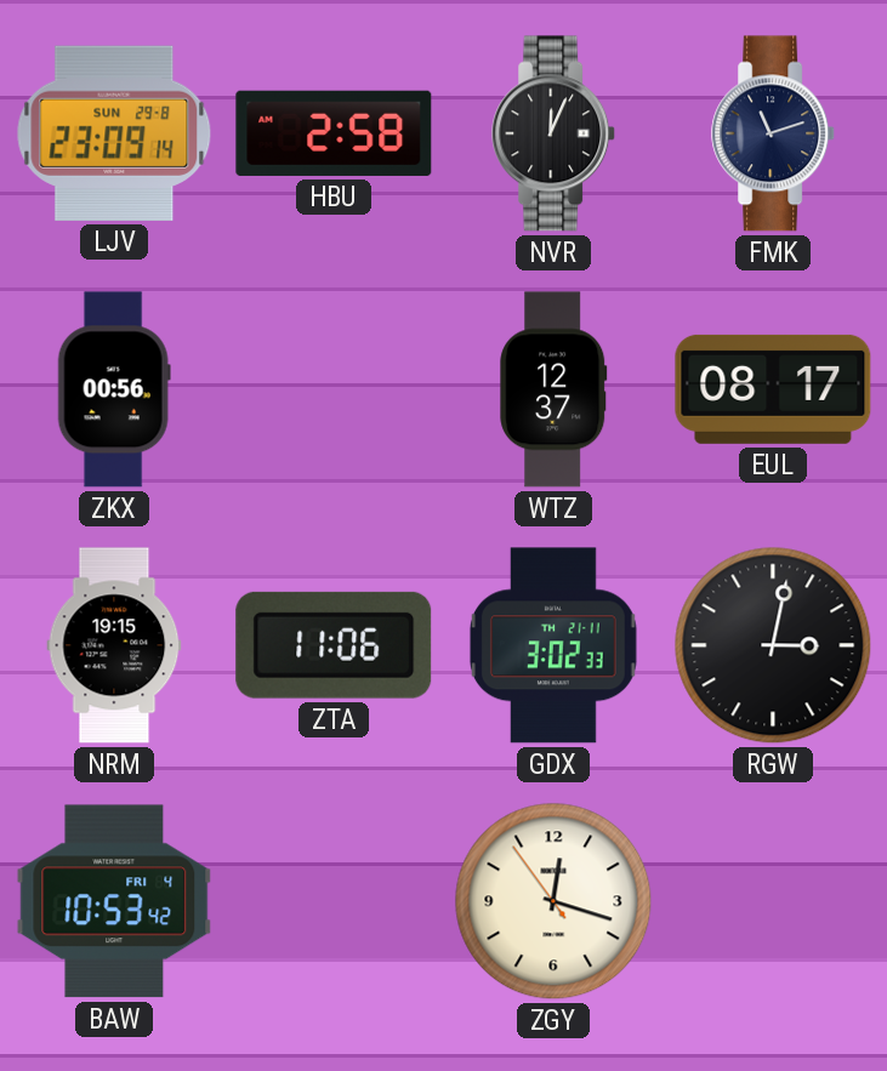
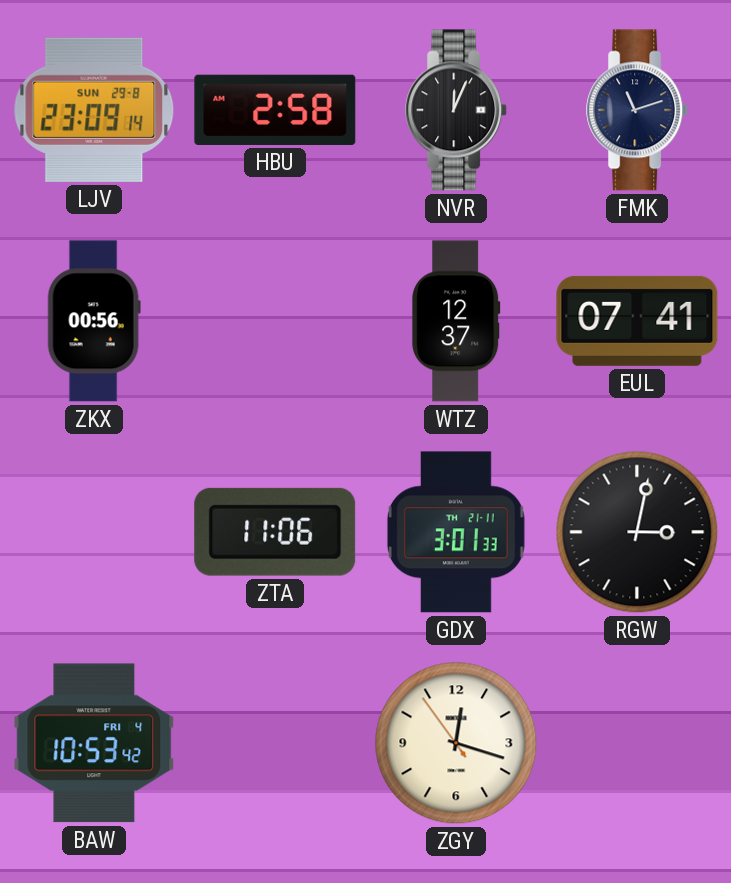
EUL: 08:17 -> 07:41 (637, 321)
NRM: 19:15 -> none (114, 645)
GDX: 3:02 -> 3:01 (456, 532)
